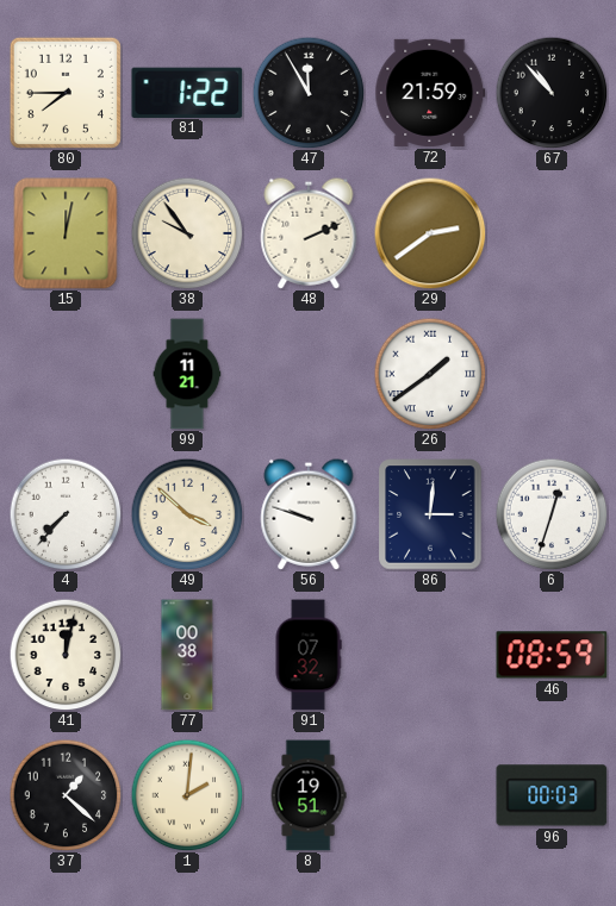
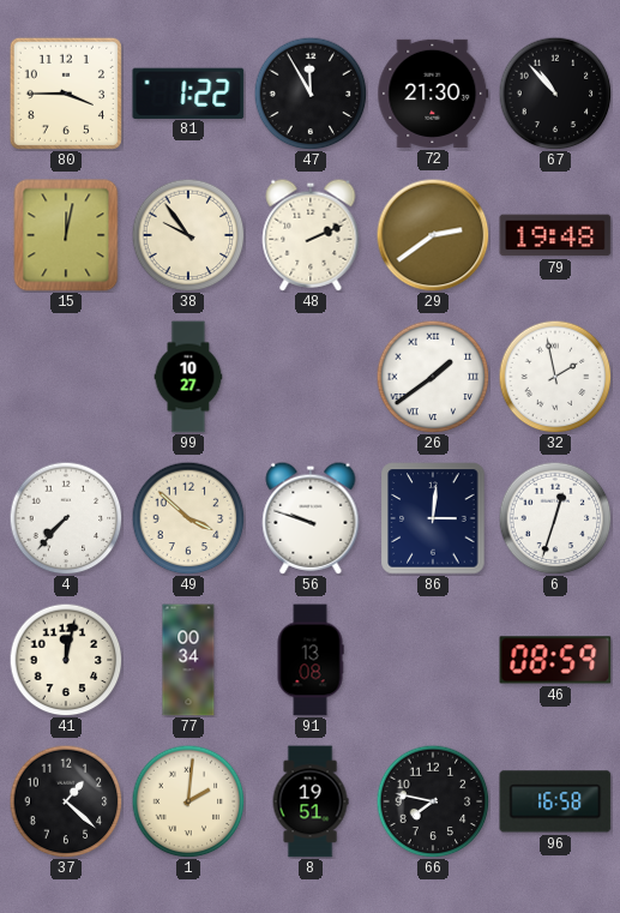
80: 7:45 -> 3:45 (66, 94)
72: 21:59 -> 21:30 (433, 94)
79: none -> 19:48 (555, 235)
99: 11:21 -> 10:27 (188, 377)
32: none -> 1:58 (555, 377)
77: 00:38 -> 00:34 (188, 660)
91: 07:32 -> 13:08 (311, 660)
66: none -> 7:47 (433, 801)
96: 00:03 -> 16:58 (555, 801)
